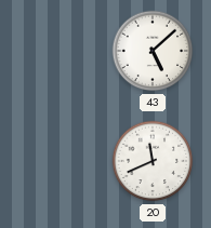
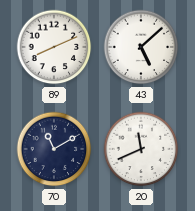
89: none -> 8:11 (54, 47)
70: none -> 11:10 (54, 149)
